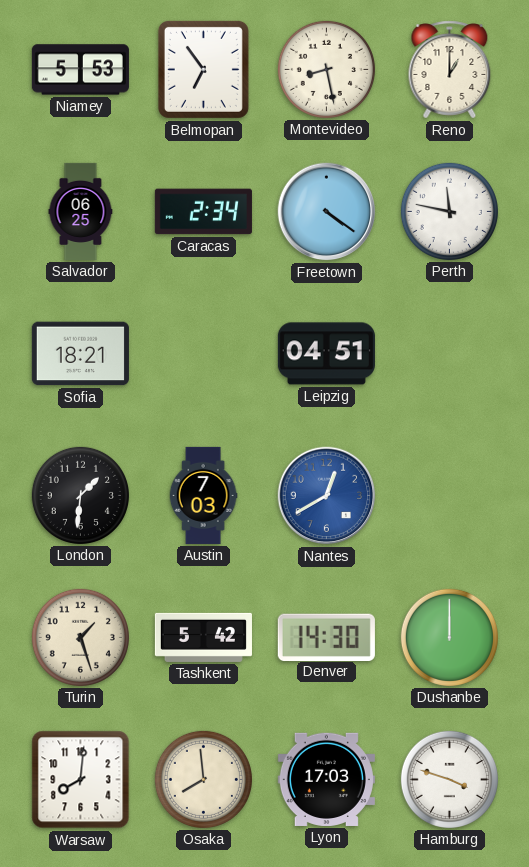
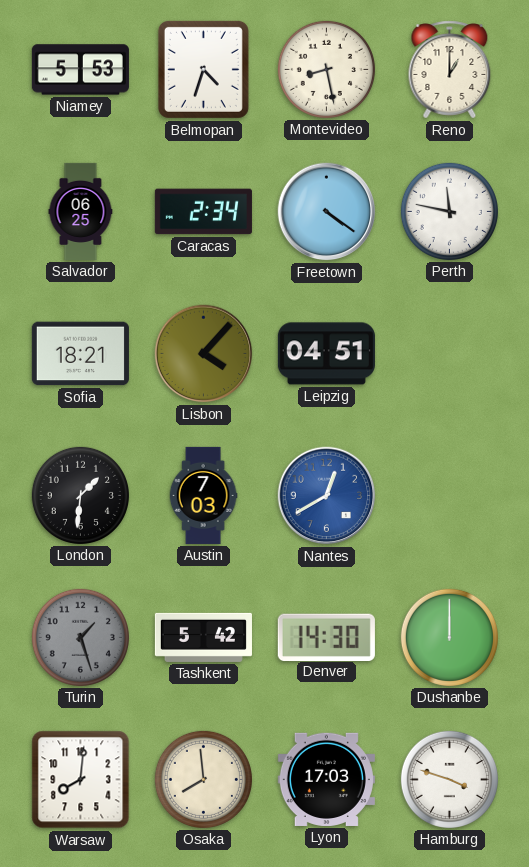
Belmopan: 6:54 -> 4:33 (203, 69)
Lisbon: none -> 4:07 (204, 354)
Turin dial: cream -> grey (80, 637)
